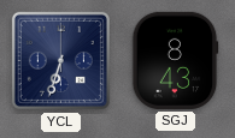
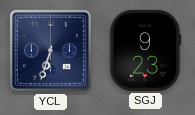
SGJ: 8:43 -> 9:23 (146, 50)
